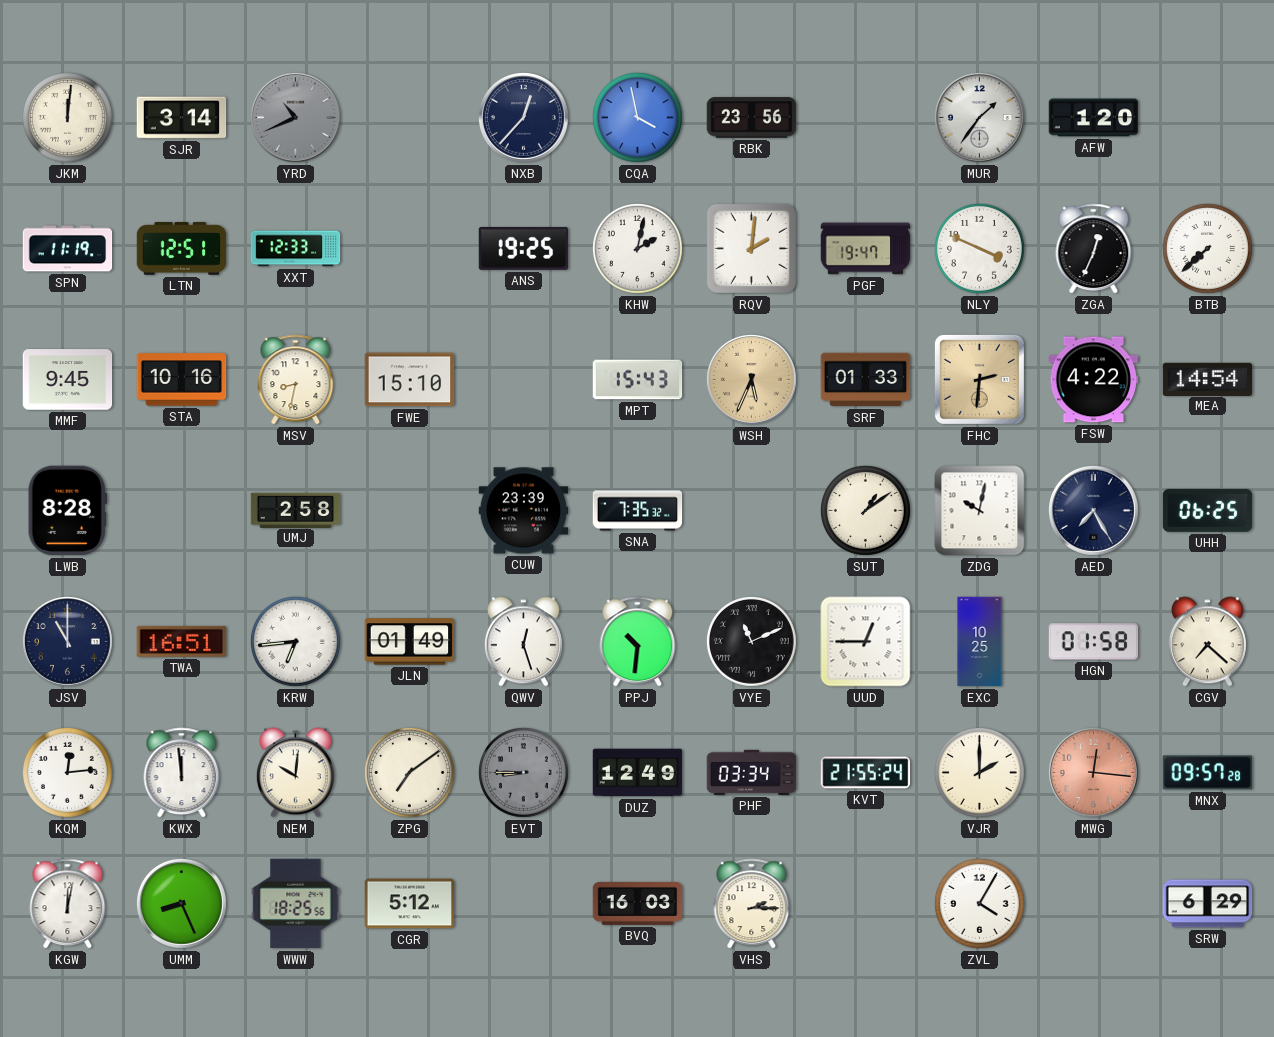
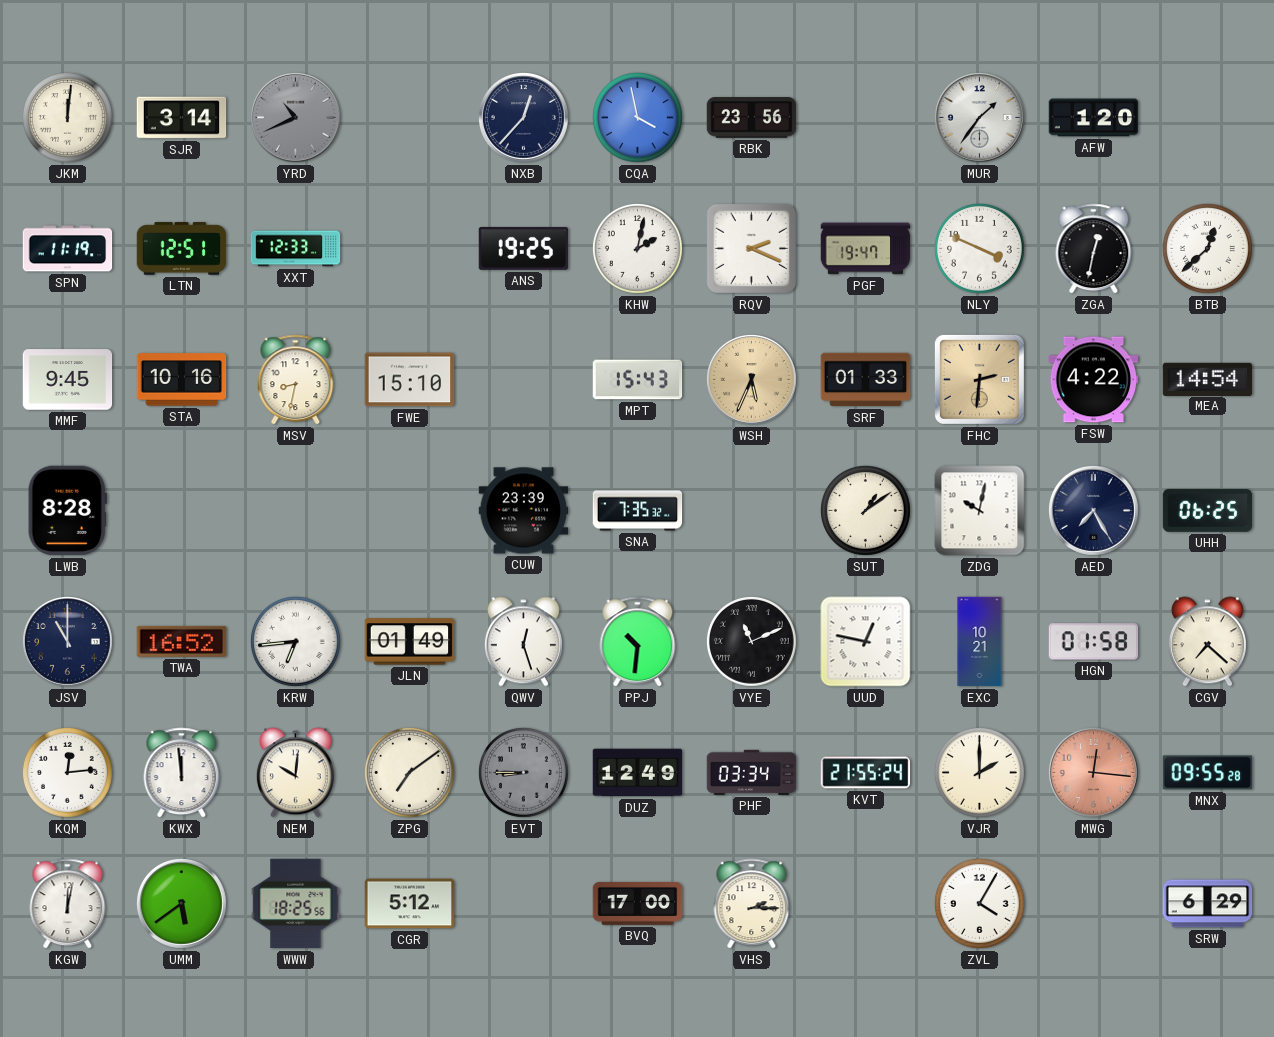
RQV: 2:01 -> 2:19 (751, 248)
ZGA: 12:34 -> 12:32 (1094, 249)
BTB: 7:38 -> 12:38 (1207, 248)
UMJ: 2:58 -> none (296, 510)
TWA: 16:51 -> 16:52 (182, 641)
UUD: 12:45 -> 12:47 (866, 642)
EXC: 10:25 -> 10:21 (980, 642)
MNX: 09:57 -> 09:55 (1208, 773)
UMM: 8:26 -> 5:39 (181, 903)
BVQ: 16:03 -> 17:00 (638, 903)
